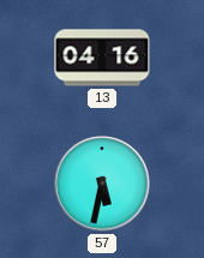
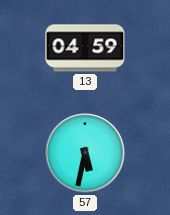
13: 04:16 -> 04:59 (85, 48)
